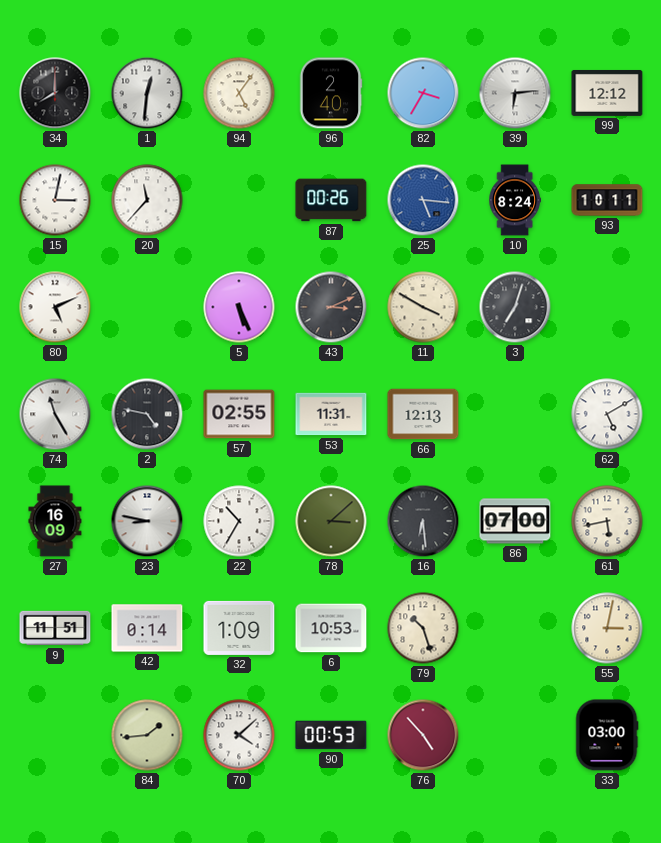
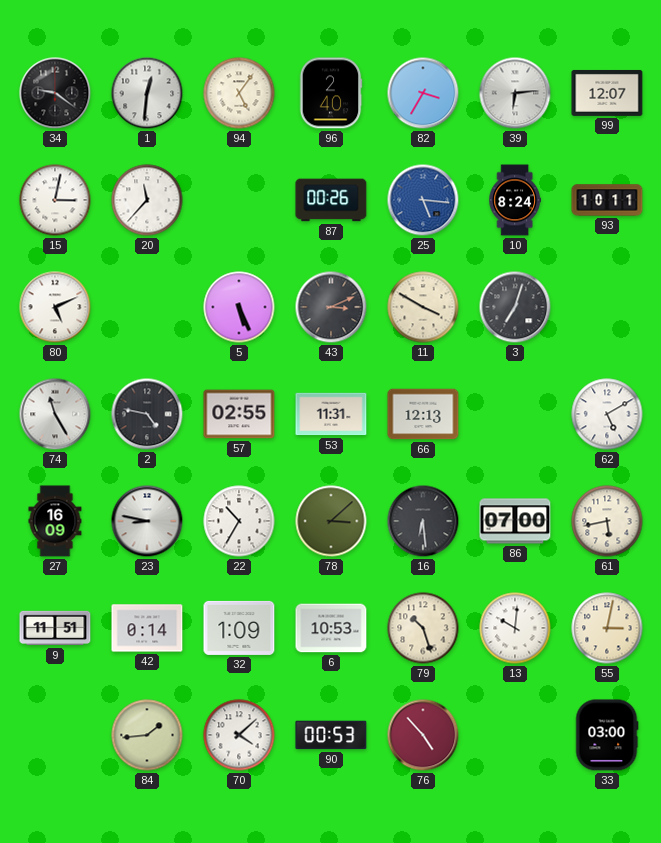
34: 8:00 -> 9:21 (55, 93)
99: 12:12 -> 12:07 (607, 93)
13: none -> 10:01 (515, 628)
